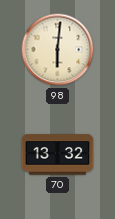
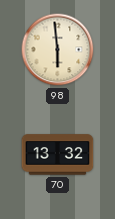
98: 6:01 -> 5:59 (58, 50)
